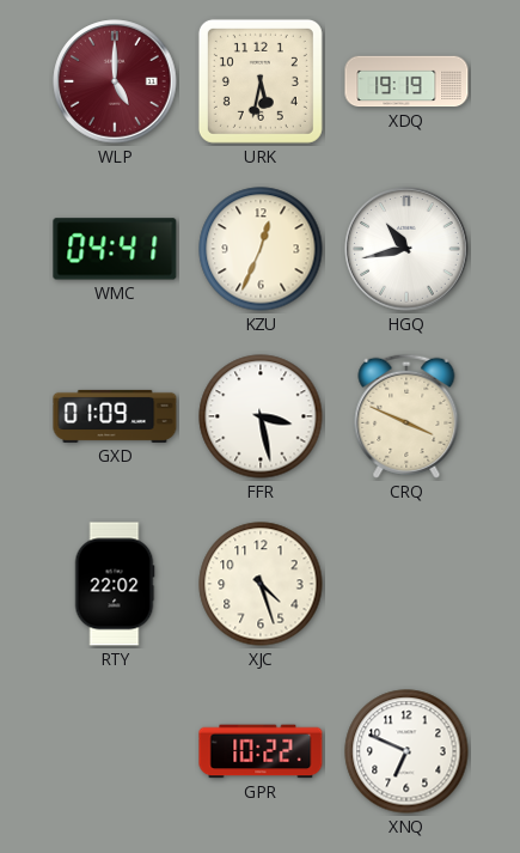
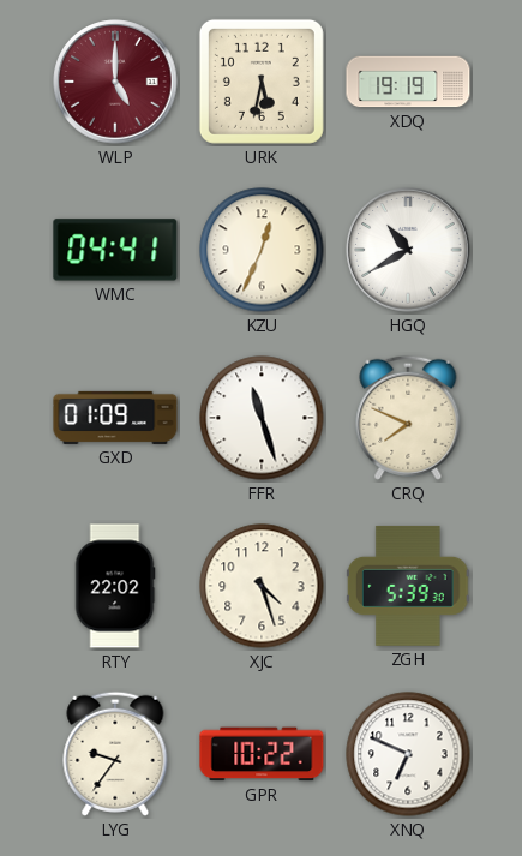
HGQ: 10:43 -> 10:40 (408, 250)
FFR: 3:28 -> 11:27 (262, 418)
CRQ: 3:49 -> 7:49 (408, 418)
ZGH: none -> 5:39 (408, 586)
LYG: none -> 9:36 (115, 754)
